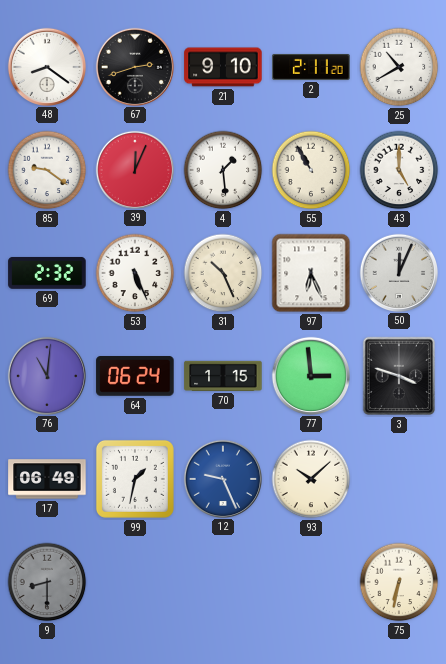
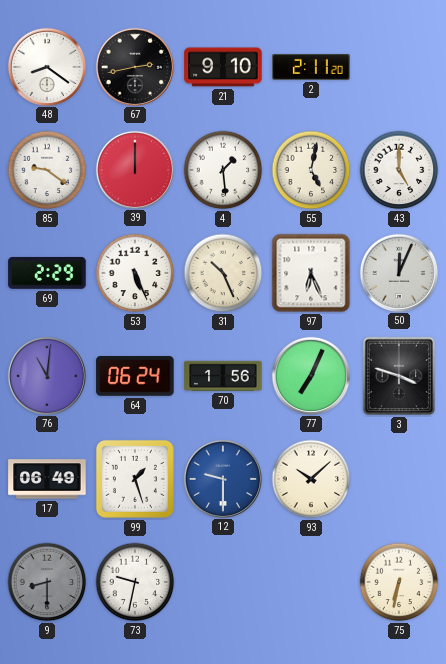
67: 2:42 -> 2:43 (134, 66)
25: 10:40 -> none (399, 67)
39: 12:04 -> 12:00 (134, 169)
55: 10:55 -> 5:02 (311, 170)
69: 2:32 -> 2:29 (47, 273)
70: 1:15 -> 1:56 (223, 376)
77: 2:59 -> 7:04 (310, 375)
99: 1:32 -> 1:27 (135, 479)
12: 9:26 -> 9:30 (222, 478)
73: none -> 9:32 (135, 582)
